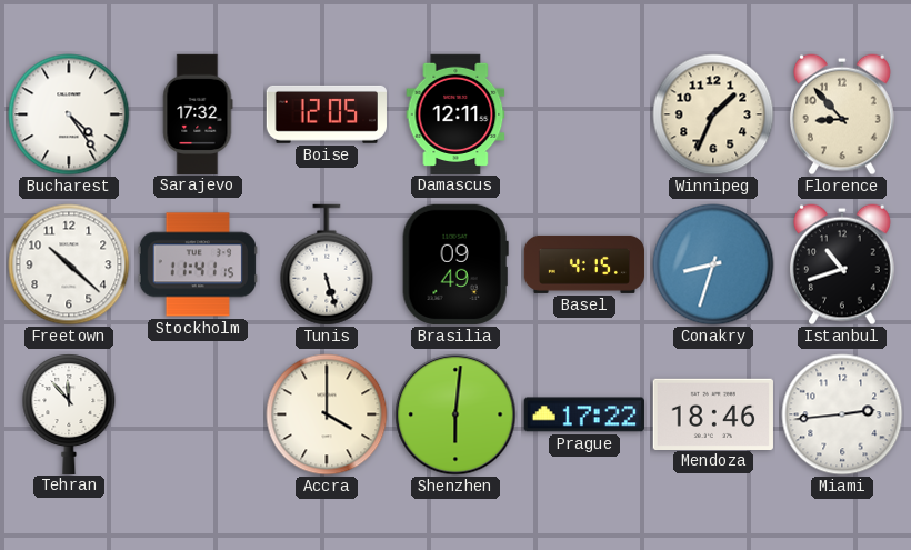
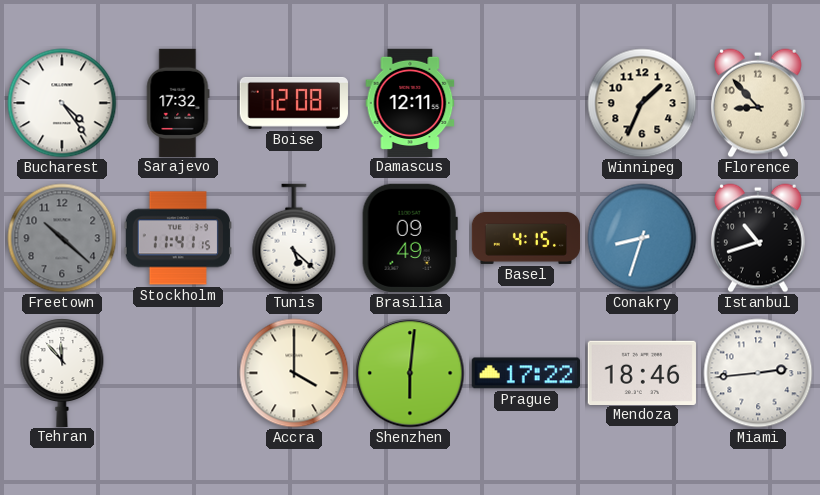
Boise: 12:05 -> 12:08 (294, 103)
Freetown dial: white -> grey (62, 238)
Tunis: 5:27 -> 5:22 (294, 238)
